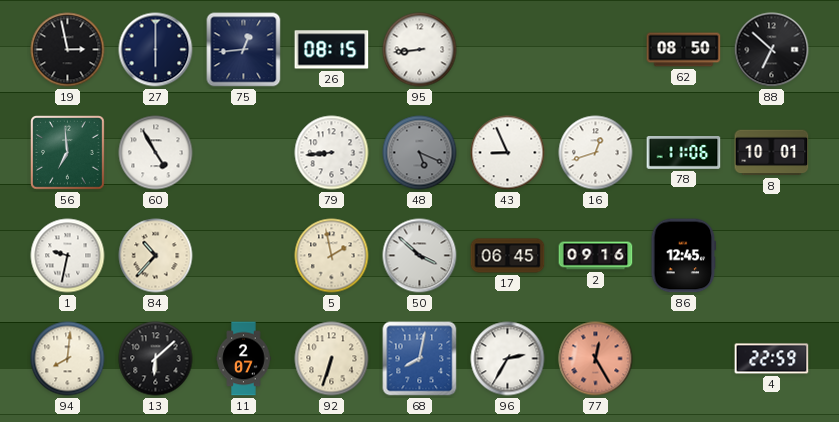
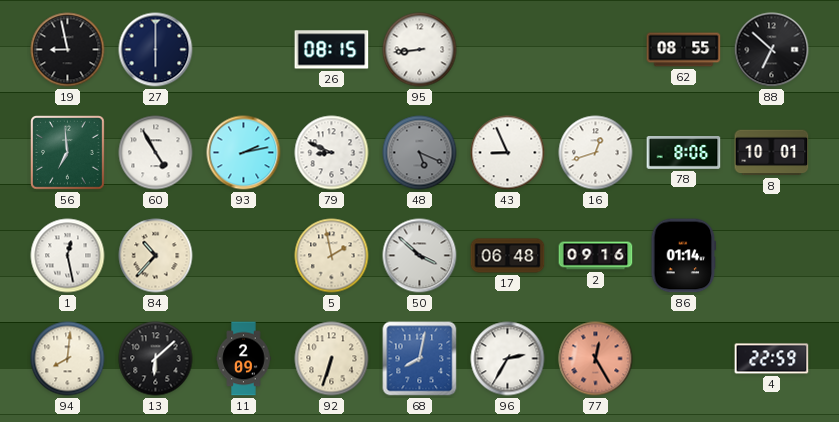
19: 2:58 -> 8:58 (68, 50)
75: 12:44 -> none (244, 50)
62: 08:50 -> 08:55 (684, 50)
93: none -> 2:13 (244, 153)
79: 8:44 -> 8:49 (332, 153)
78: 11:06 -> 8:06 (684, 153)
1: 9:32 -> 12:28 (68, 256)
17: 06:45 -> 06:48 (508, 256)
86: 12:45 -> 01:14 (684, 256)
11: 2:07 -> 2:09 (244, 359)
